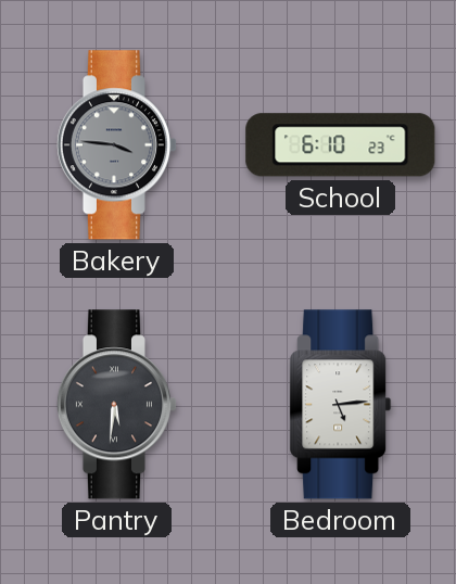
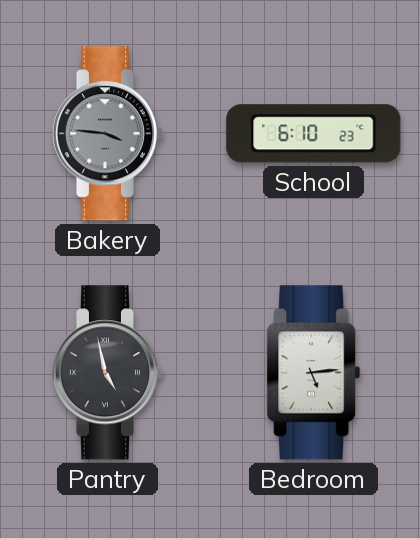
Pantry: 5:31 -> 4:58 (107, 373)
